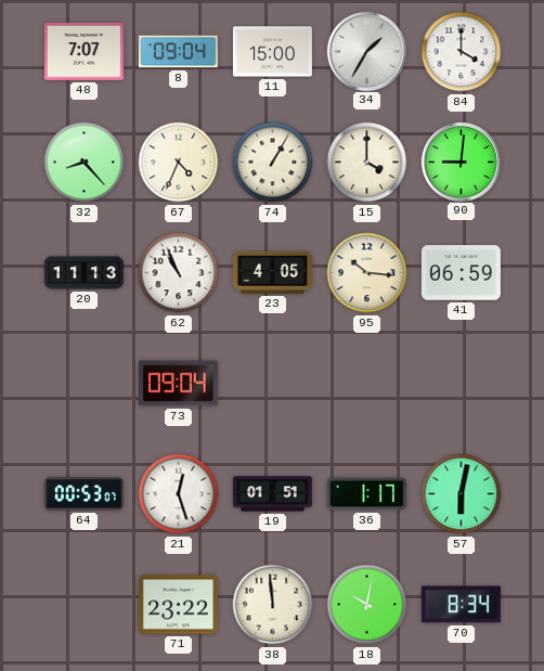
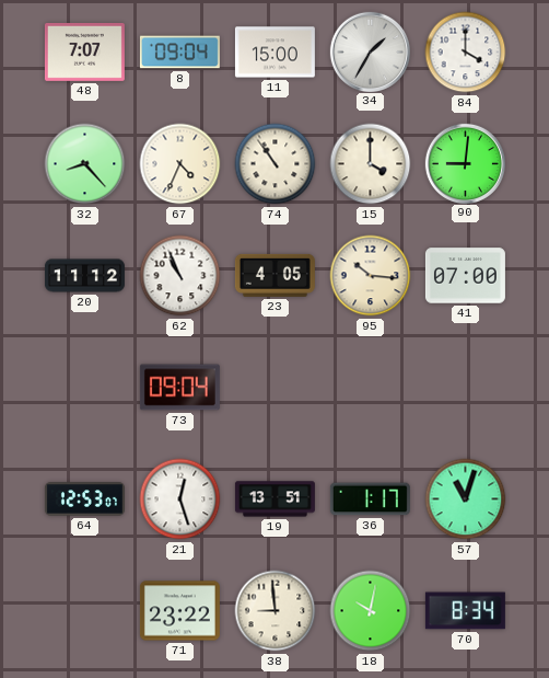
74: 1:05 -> 10:54 (276, 164)
20: 11:13 -> 11:12 (84, 276)
41: 06:59 -> 07:00 (465, 276)
64: 00:53 -> 12:53 (84, 499)
19: 01:51 -> 13:51 (274, 499)
57: 6:02 -> 11:03 (466, 499)
38: 11:59 -> 8:59 (276, 611)
